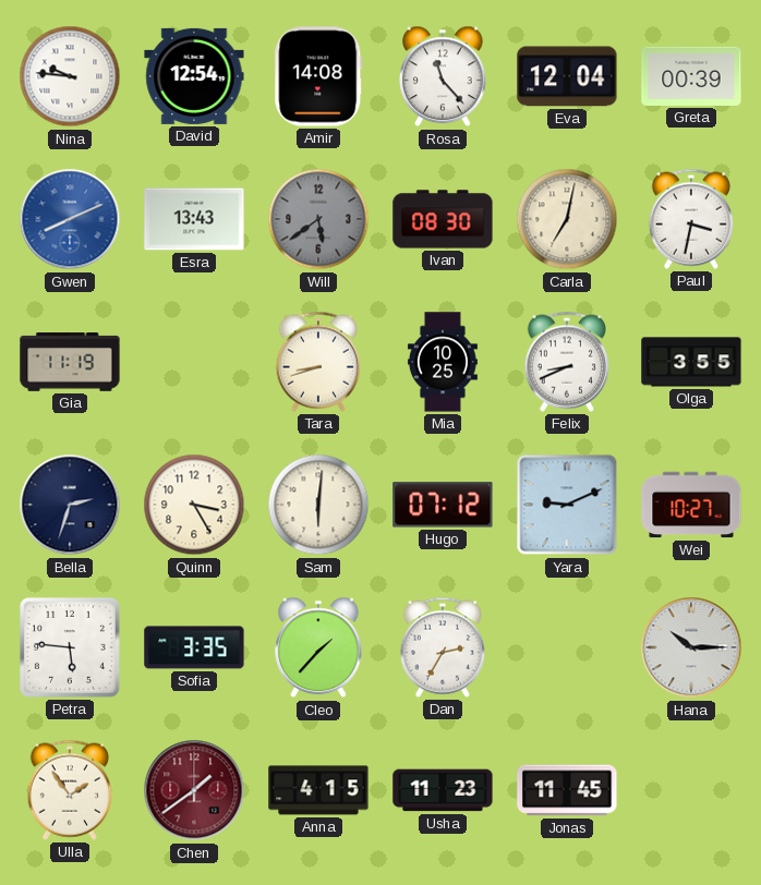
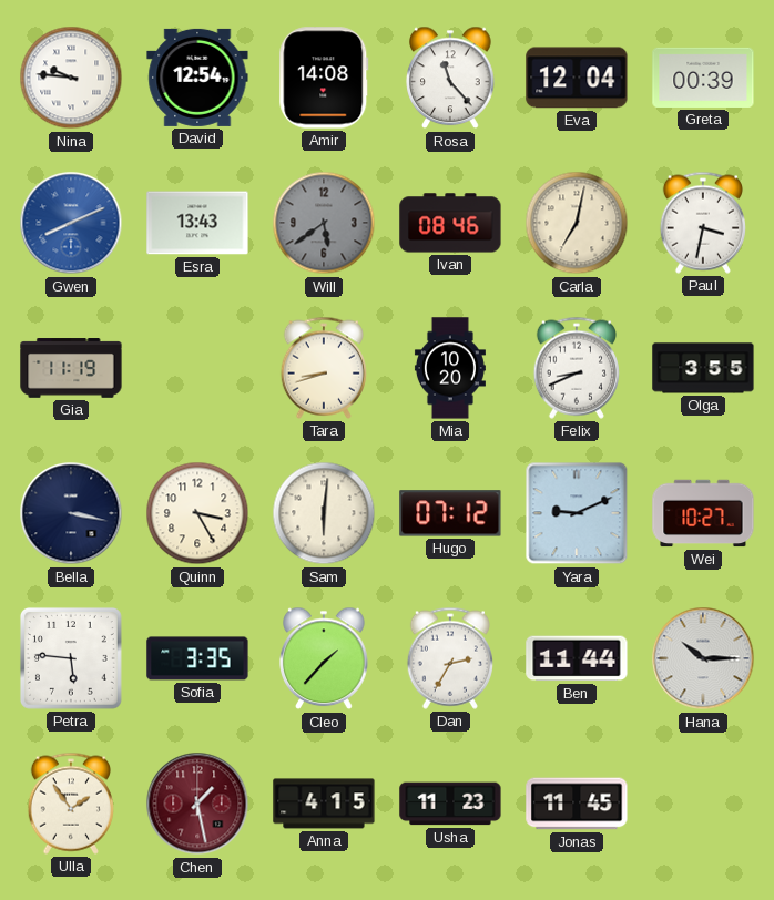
Ivan: 08:30 -> 08:46 (450, 223)
Mia: 10:25 -> 10:20 (450, 368)
Bella: 2:33 -> 3:17 (71, 513)
Ben: none -> 11:44 (577, 658)
Chen: 1:39 -> 1:28 (197, 804)
